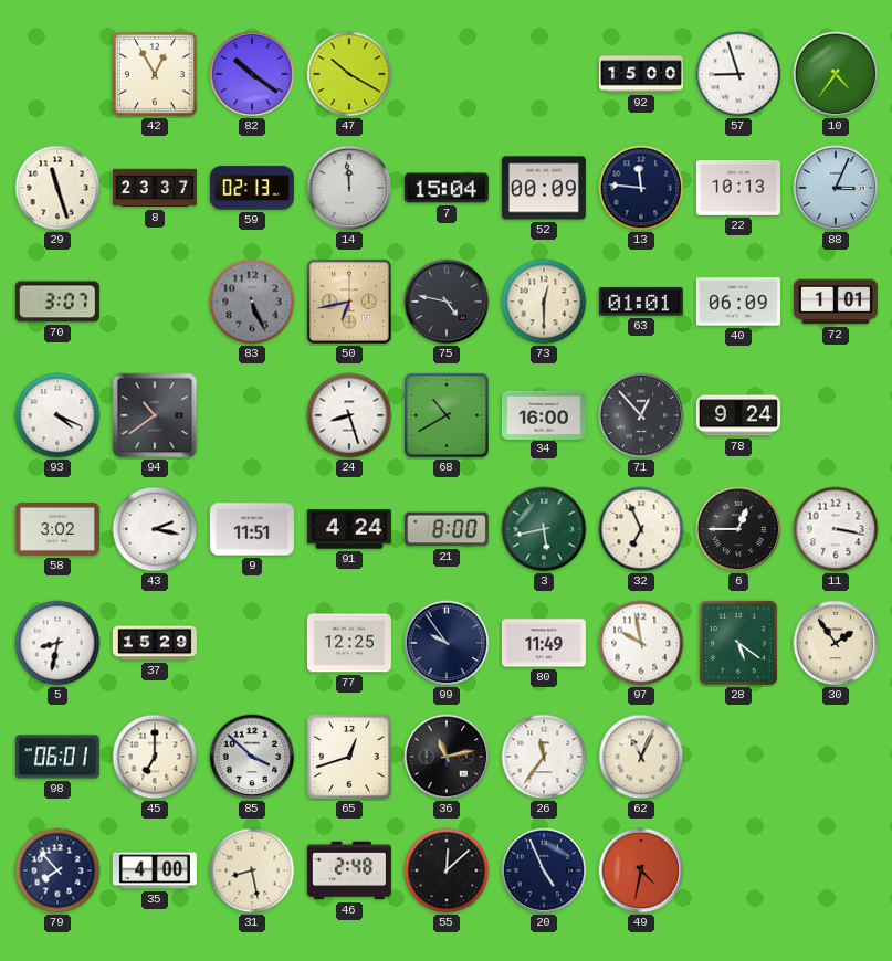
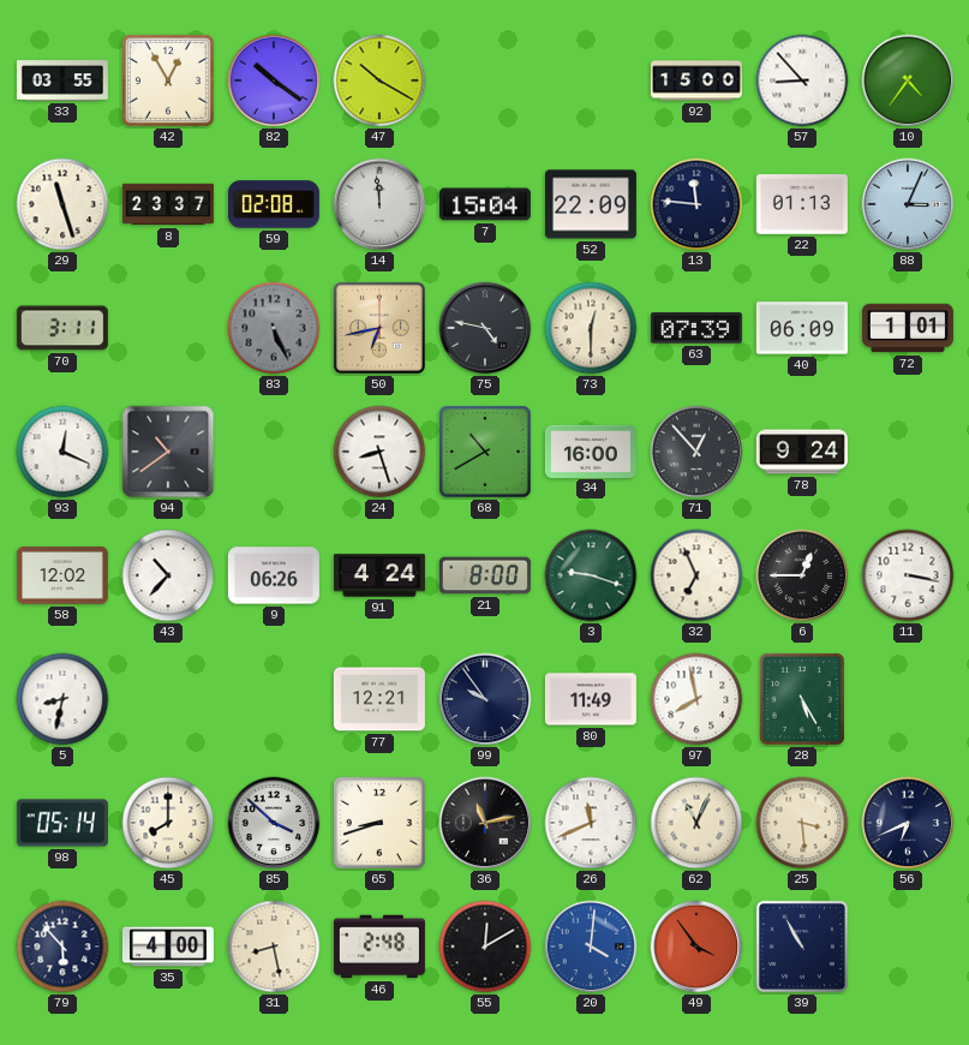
33: none -> 03:55 (62, 80)
57: 8:57 -> 8:53 (802, 80)
59: 02:13 -> 02:08 (274, 204)
52: 00:09 -> 22:09 (591, 204)
22: 10:13 -> 01:13 (802, 205)
70: 3:07 -> 3:11 (62, 328)
63: 01:01 -> 07:39 (696, 328)
93: 4:19 -> 12:19 (62, 452)
58: 3:02 -> 12:02 (62, 577)
43: 2:17 -> 10:37 (168, 575)
9: 11:51 -> 06:26 (274, 575)
3: 5:43 -> 9:18 (591, 575)
37: 15:29 -> none (155, 643)
77: 12:25 -> 12:21 (379, 699)
97: 9:58 -> 7:58 (696, 699)
28: 5:21 -> 5:25 (802, 699)
30: 1:54 -> none (836, 643)
98: 06:01 -> 05:14 (62, 823)
45: 7:00 -> 8:00 (168, 823)
65: 12:42 -> 8:42 (379, 823)
26: 11:36 -> 11:41 (591, 823)
25: none -> 3:29 (802, 823)
56: none -> 6:41 (908, 823)
79: 7:53 -> 5:53 (62, 947)
55: 12:08 -> 12:10 (485, 947)
20: 4:56 -> 4:01 (591, 947)
20 dial: navy -> blue (591, 947)
49: 4:32 -> 3:54 (696, 947)
39: none -> 10:55 (802, 947)
